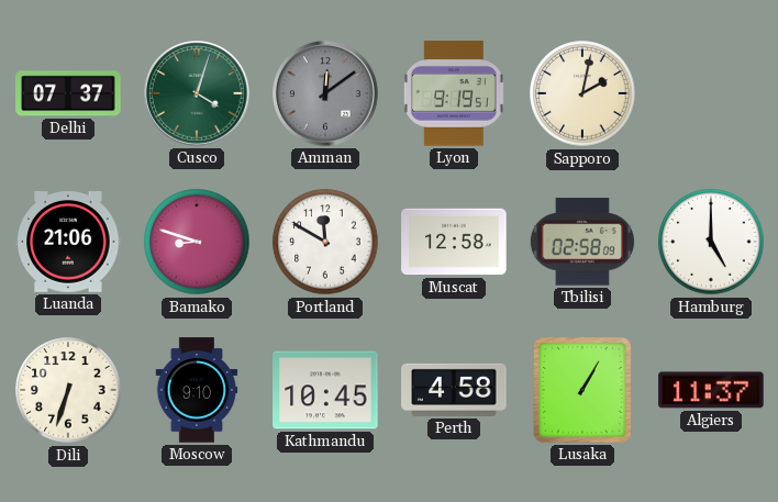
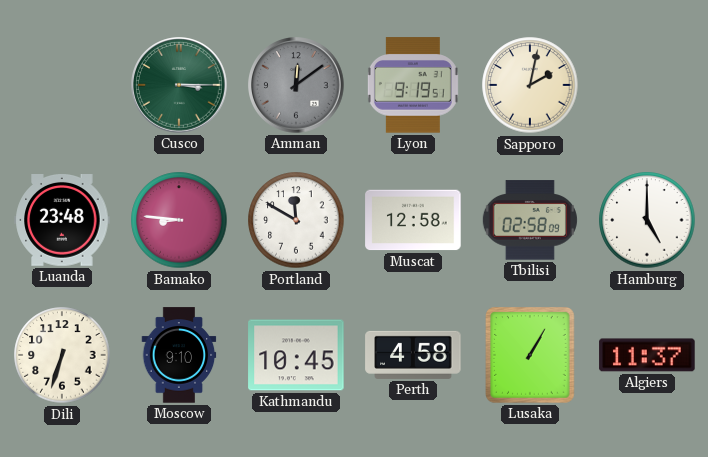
Delhi: 07:37 -> none (68, 93)
Cusco: 4:03 -> 3:15 (179, 85)
Luanda: 21:06 -> 23:48 (62, 221)
Bamako: 8:48 -> 8:46 (179, 220)
